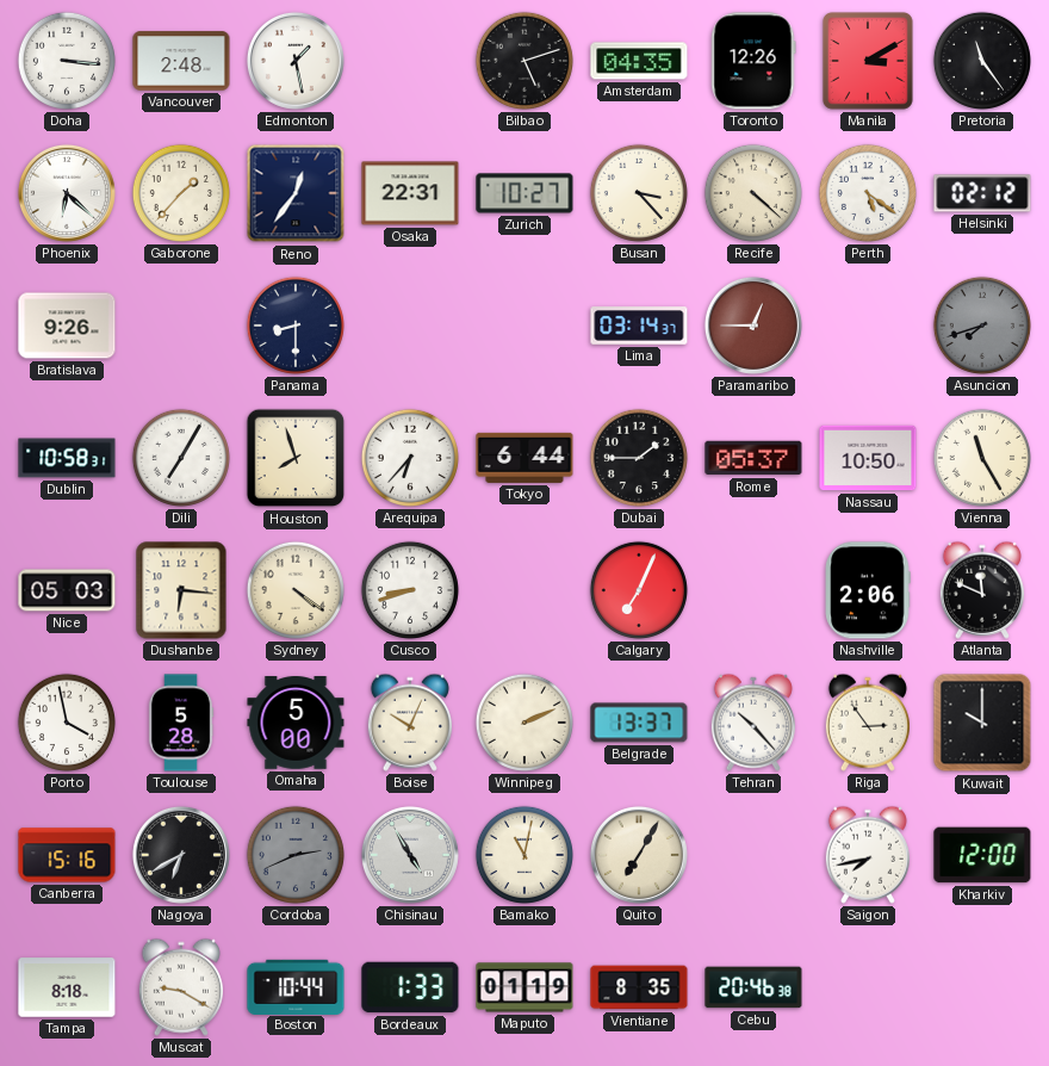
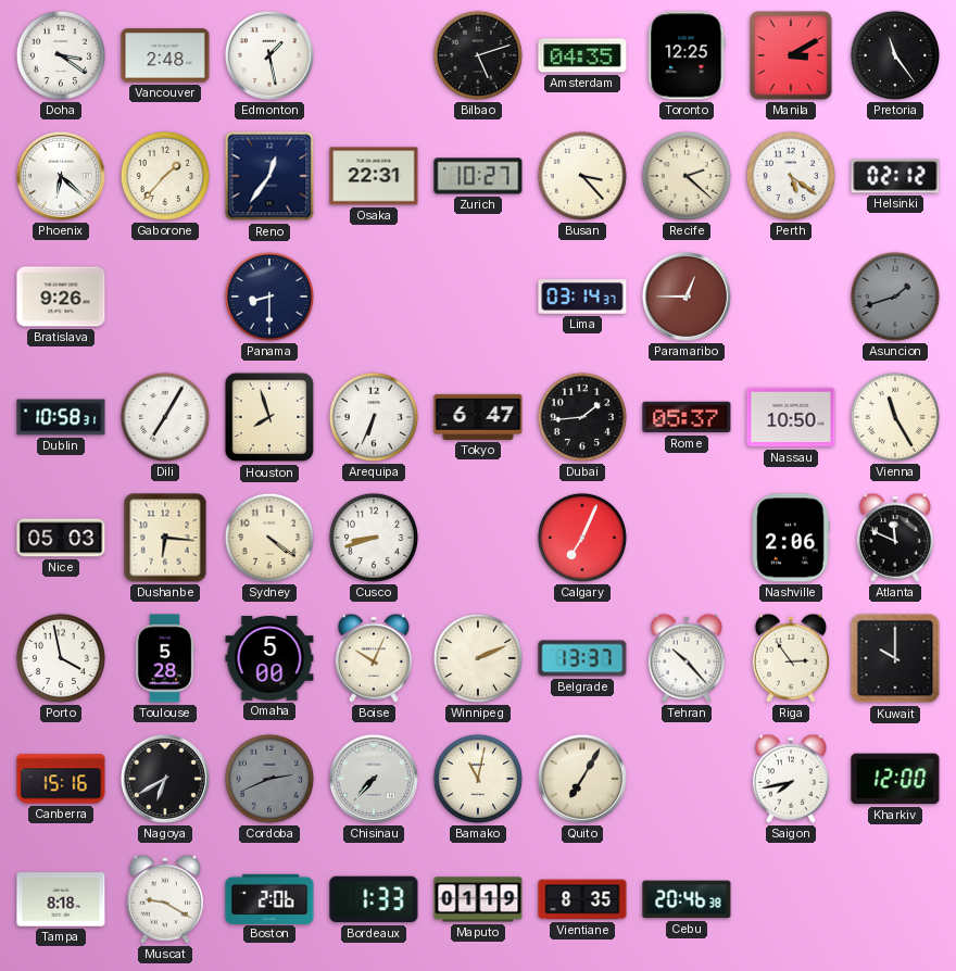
Doha: 3:16 -> 3:21 (61, 55)
Toronto: 12:26 -> 12:25 (687, 55)
Recife: 4:22 -> 2:22 (687, 176)
Asuncion: 7:42 -> 1:42 (895, 297)
Arequipa: 6:37 -> 6:34 (374, 417)
Tokyo: 6:44 -> 6:47 (478, 417)
Dubai: 1:45 -> 1:44 (582, 417)
Chisinau: 4:55 -> 7:37 (374, 779)
Boston: 10:44 -> 2:06 (269, 898)
